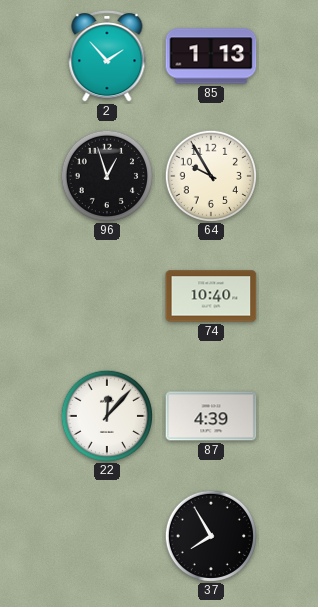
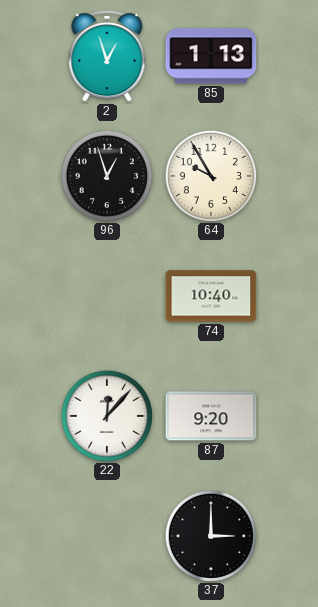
2: 1:53 -> 12:57 (107, 56)
87: 4:39 -> 9:20 (211, 416)
37: 7:55 -> 3:00 (210, 535)
